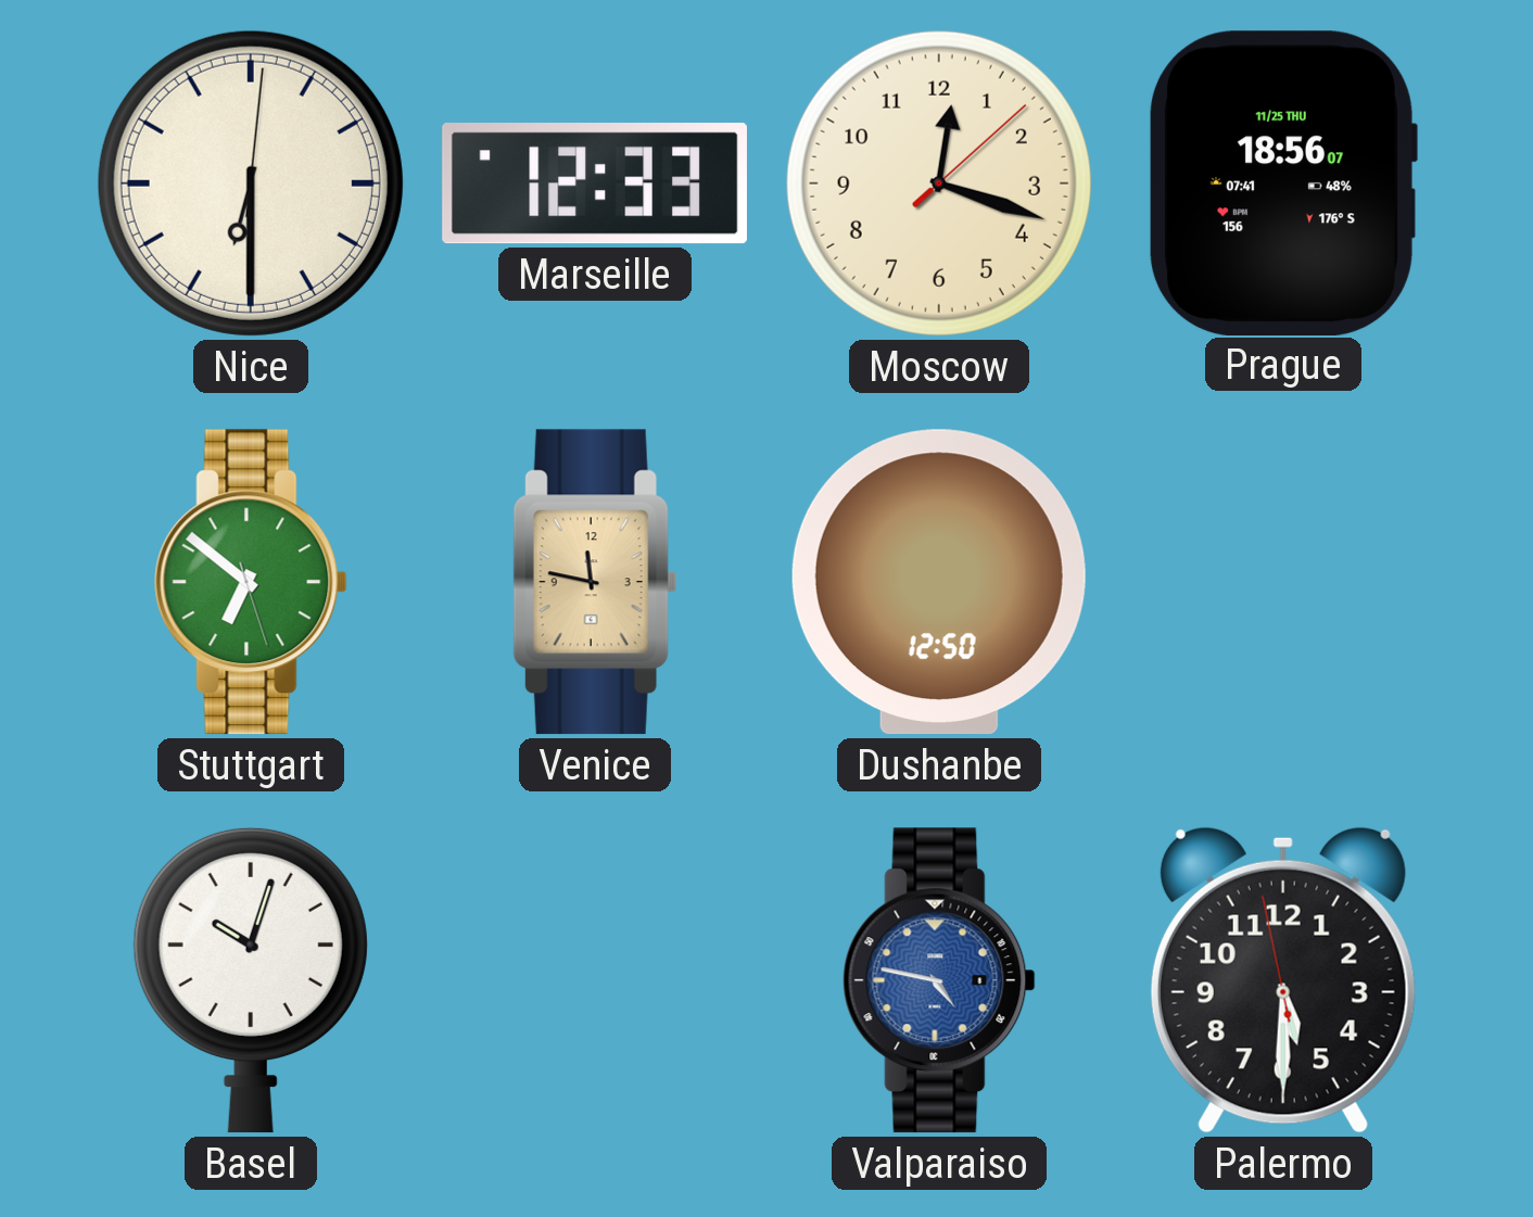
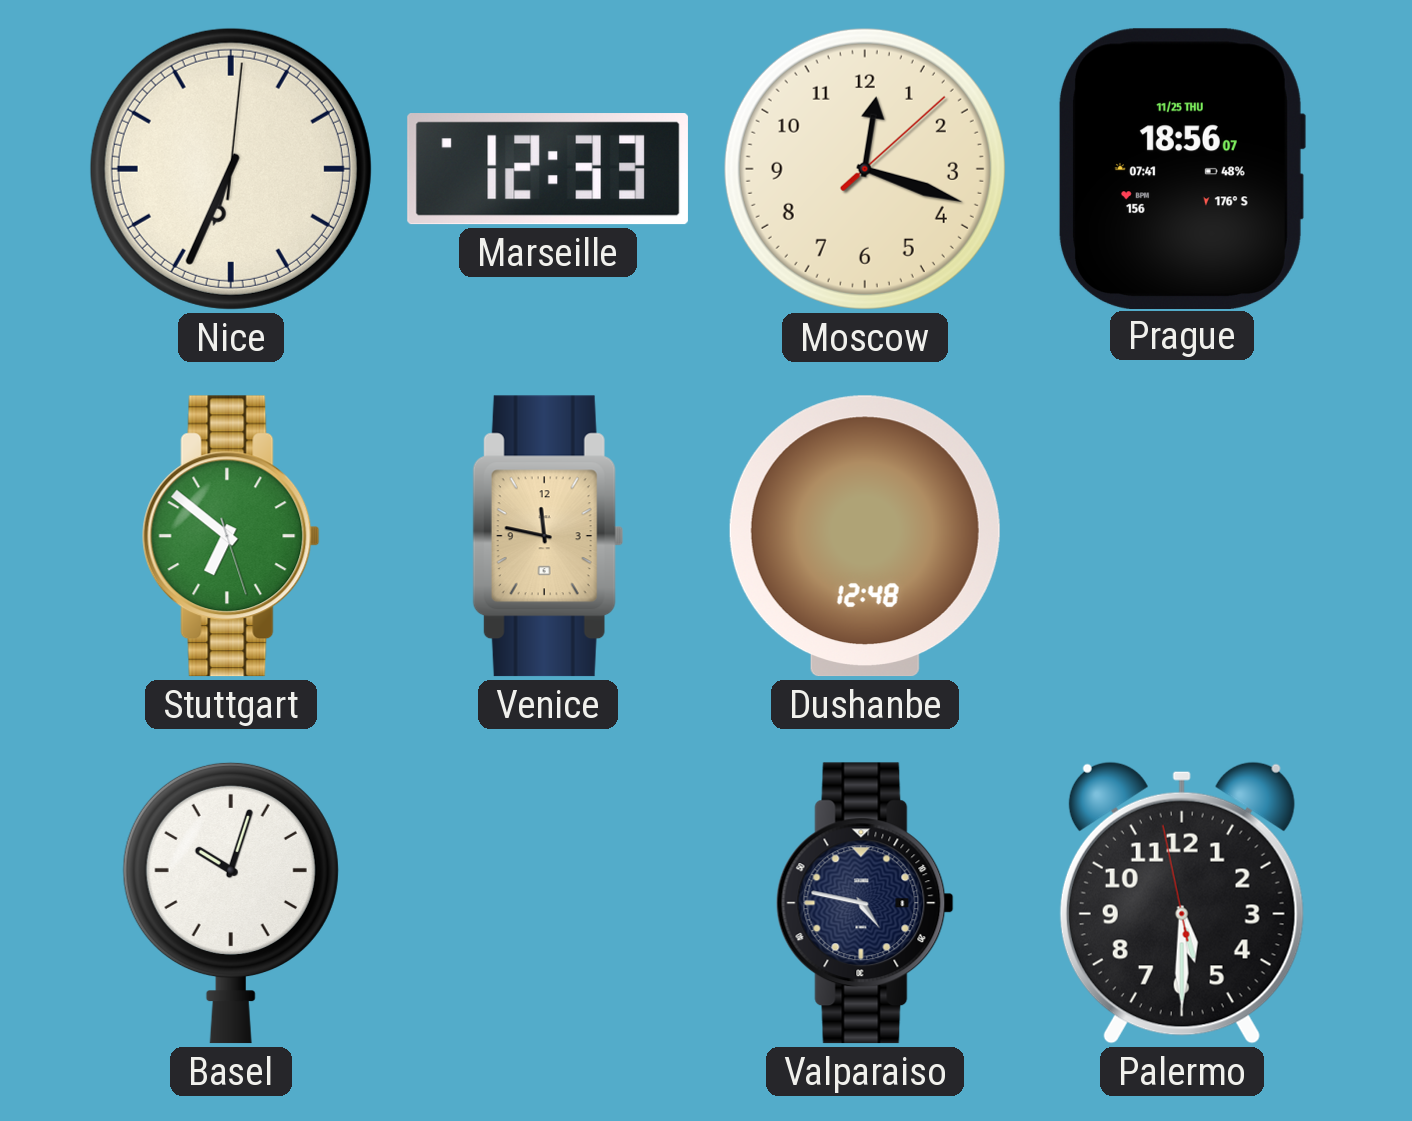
Nice: 6:30 -> 6:34 (231, 169)
Dushanbe: 12:50 -> 12:48 (865, 536)
Valparaiso dial: blue -> navy (865, 903)
